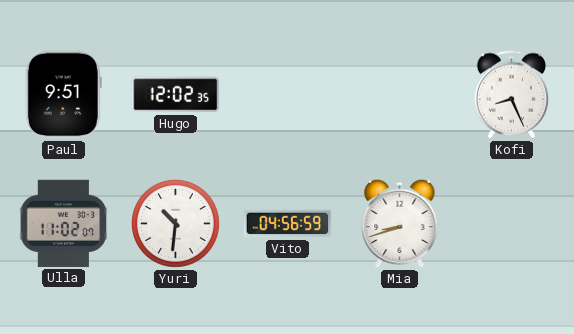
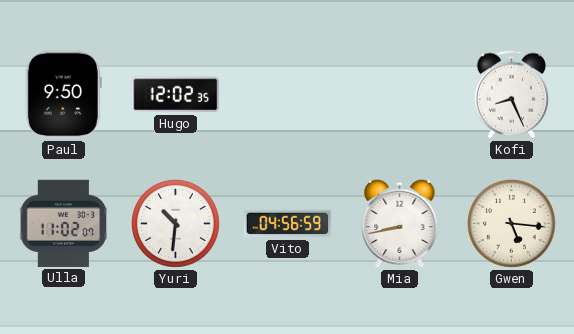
Paul: 9:51 -> 9:50 (63, 95)
Mia: 8:42 -> 8:43 (400, 223)
Gwen: none -> 5:16 (511, 223)
